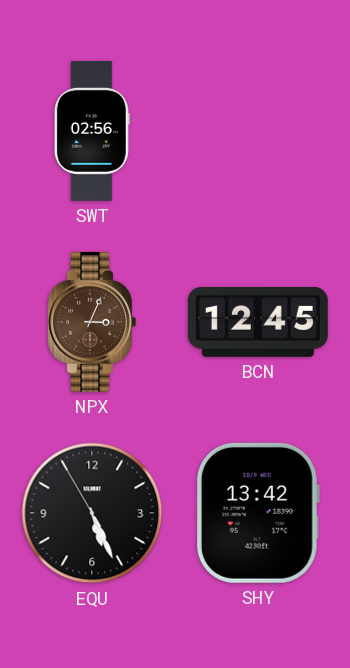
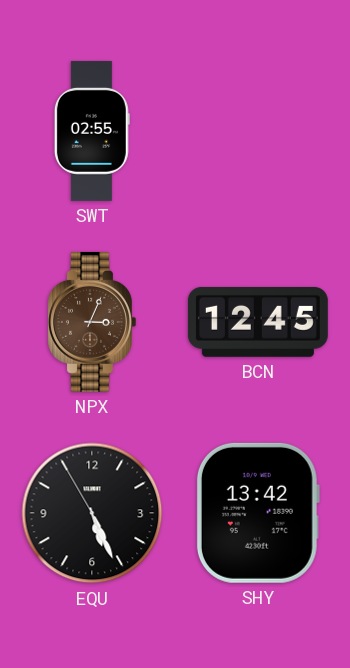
SWT: 02:56 -> 02:55 (92, 131)
